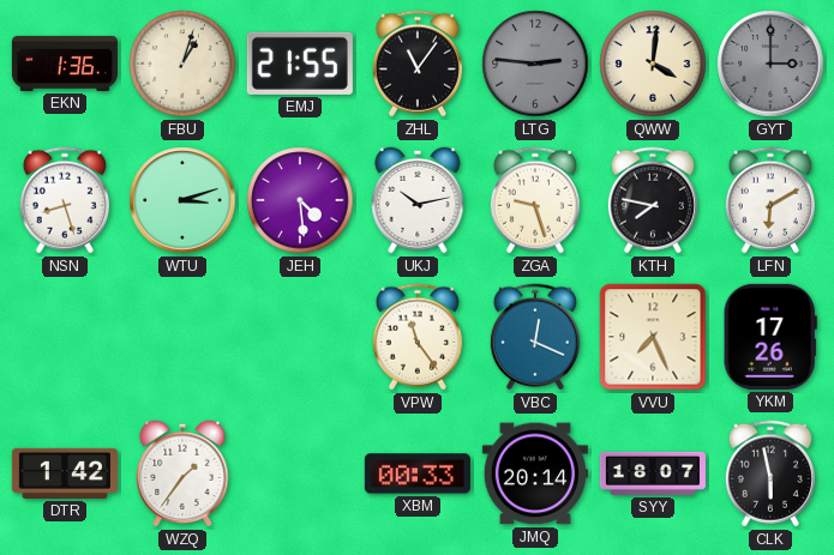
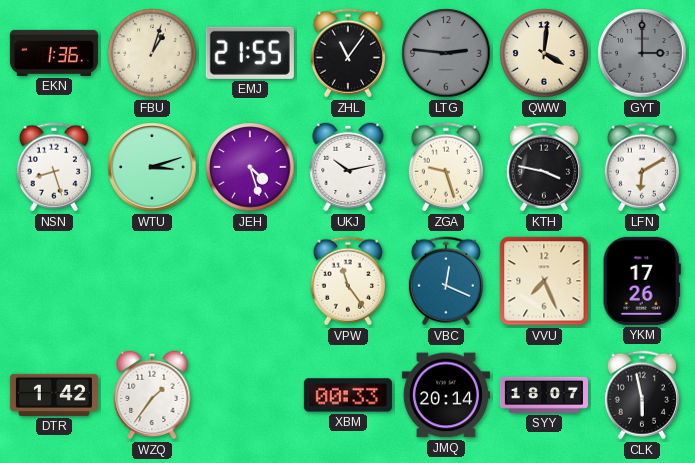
JEH: 4:29 -> 4:27 (250, 167)
KTH: 7:47 -> 3:47 (544, 167)
